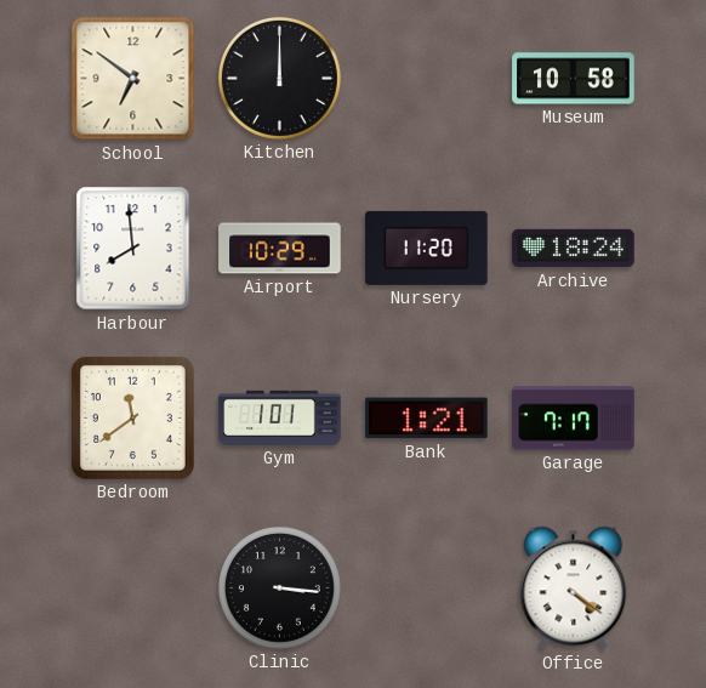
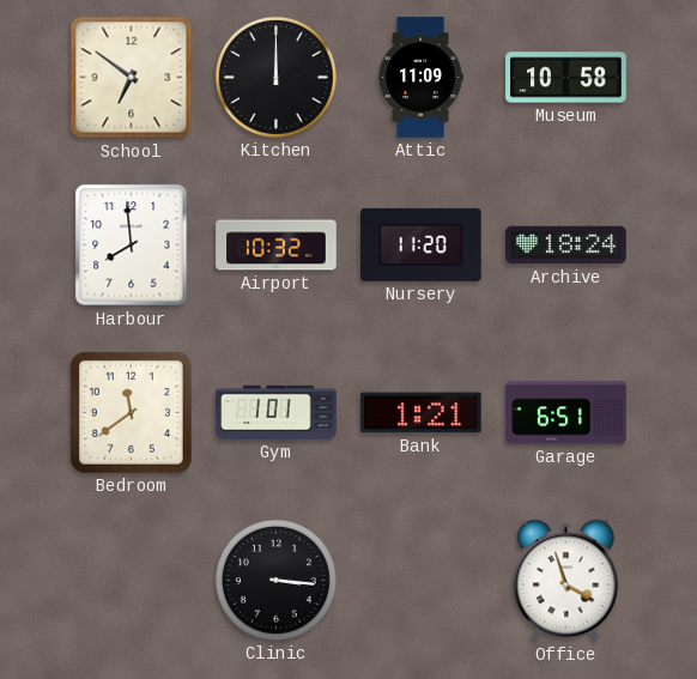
Attic: none -> 11:09 (420, 78)
Airport: 10:29 -> 10:32 (277, 245)
Garage: 7:17 -> 6:51 (566, 413)
Office: 4:21 -> 3:57 (566, 581)
